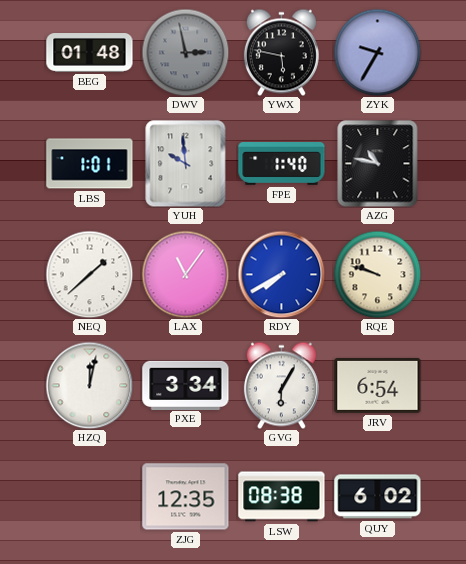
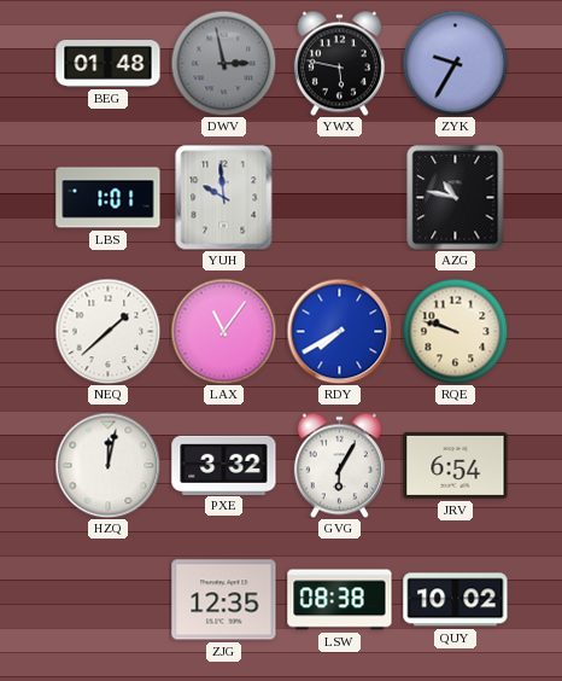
FPE: 1:40 -> none (282, 164)
PXE: 3:34 -> 3:32 (224, 465)
QUY: 6:02 -> 10:02 (456, 600)
